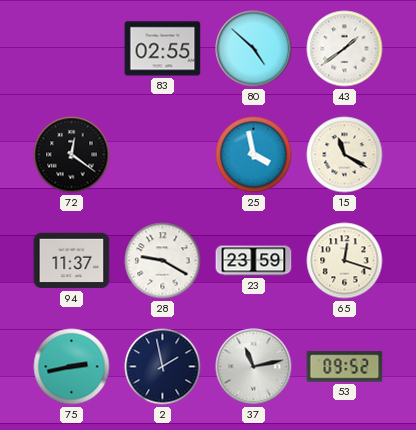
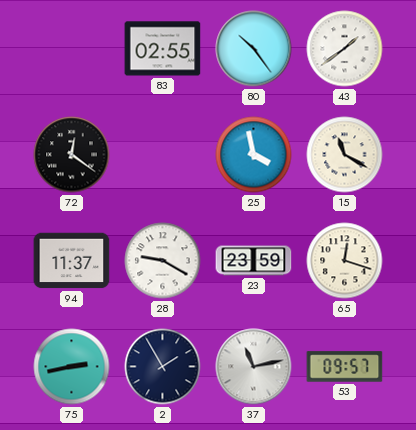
80: 4:52 -> 10:24 (254, 49)
2: 1:58 -> 1:55 (163, 367)
53: 09:52 -> 09:57 (345, 367)
